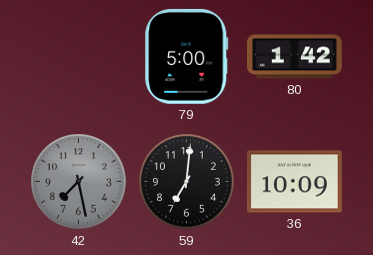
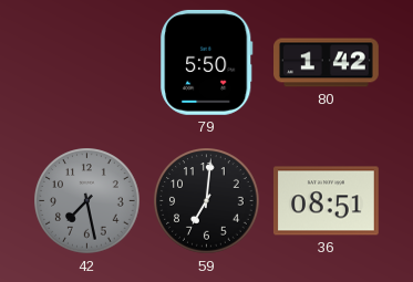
79: 5:00 -> 5:50 (207, 62)
36: 10:09 -> 08:51 (326, 201)
